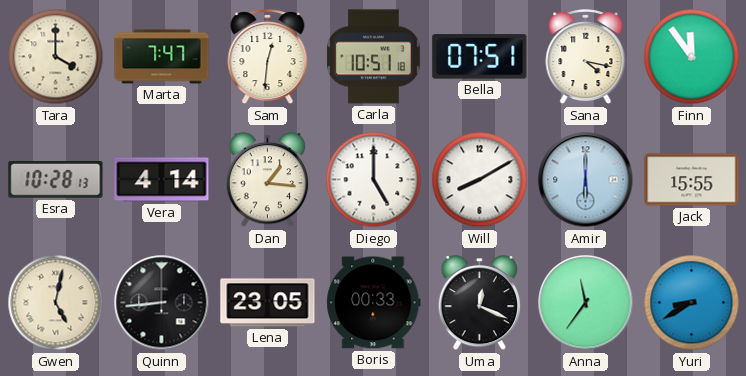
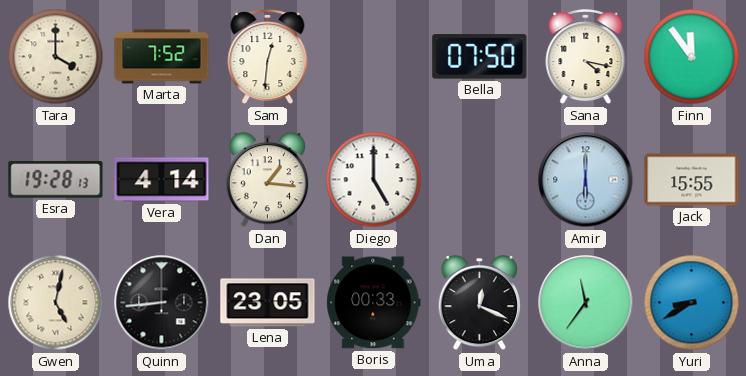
Marta: 7:47 -> 7:52 (162, 57)
Carla: 10:51 -> none (374, 57)
Bella: 07:51 -> 07:50 (480, 57)
Esra: 10:28 -> 19:28 (56, 180)
Will: 8:10 -> none (480, 180)
